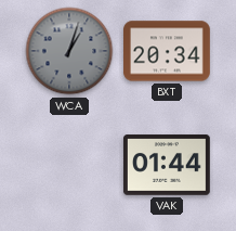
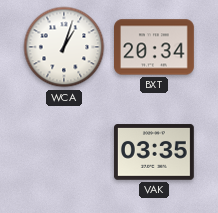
WCA dial: grey -> white (64, 47)
VAK: 01:44 -> 03:35 (155, 152)
